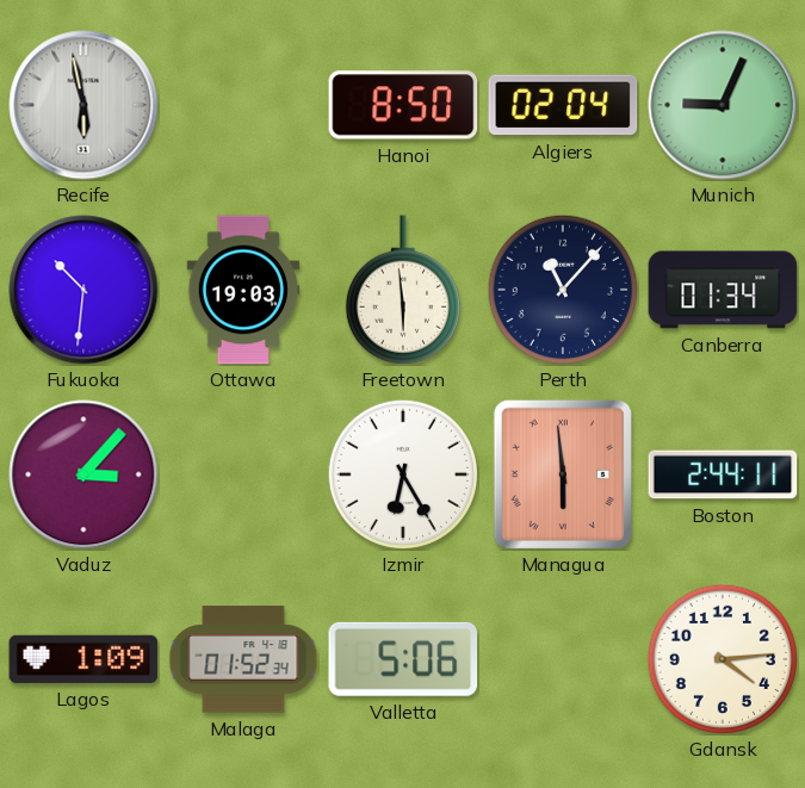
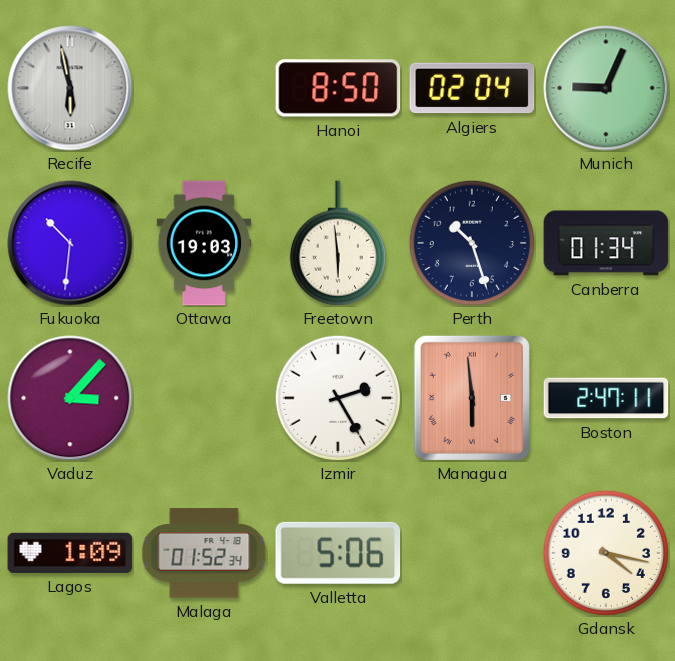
Perth: 11:07 -> 10:27 (471, 242)
Izmir: 6:25 -> 2:25 (337, 397)
Boston: 2:44 -> 2:47 (606, 398)
Gdansk: 4:14 -> 4:17 (605, 552)
